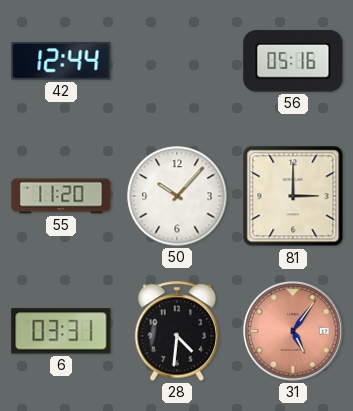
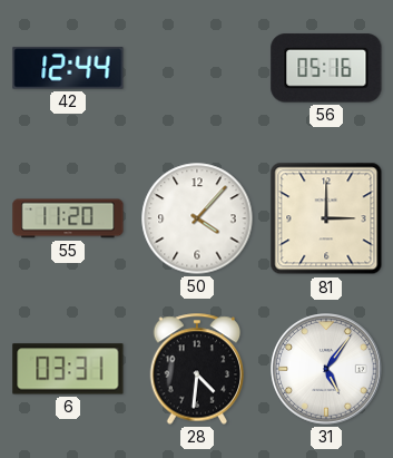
50: 10:07 -> 4:07 (197, 218)
31 dial: salmon -> white (326, 369)
